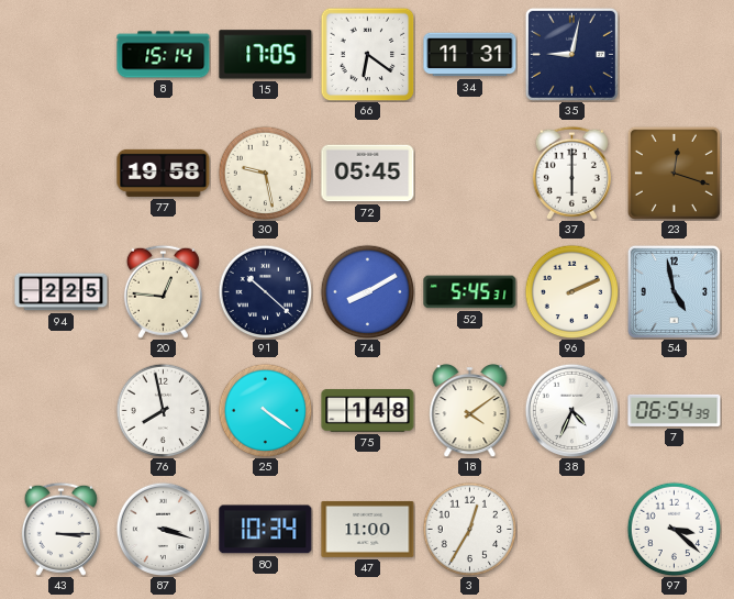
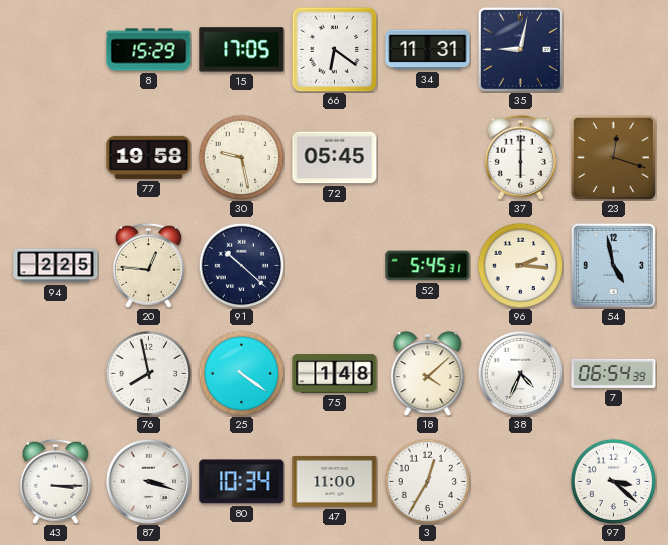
8: 15:14 -> 15:29 (149, 50)
74: 8:10 -> none (367, 291)
96: 2:11 -> 2:16 (520, 265)
18: 4:09 -> 4:08 (428, 374)
